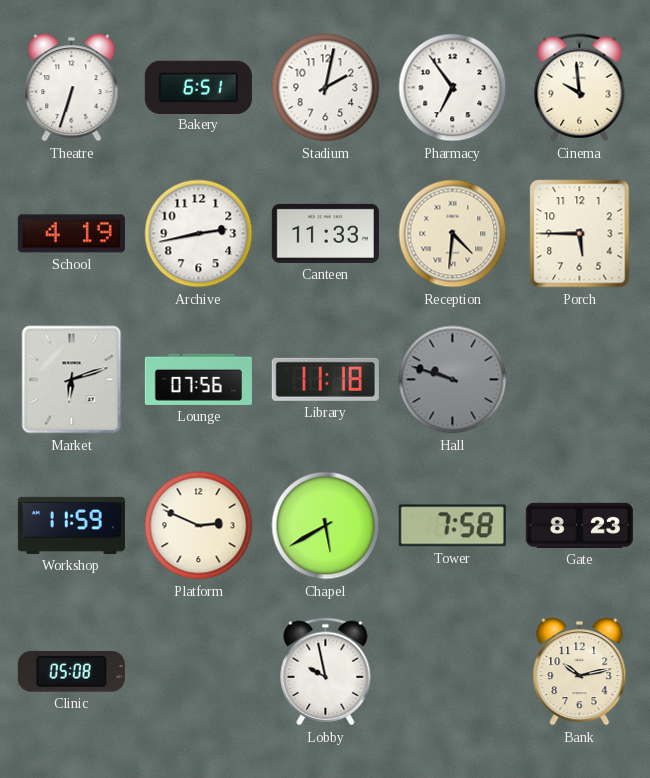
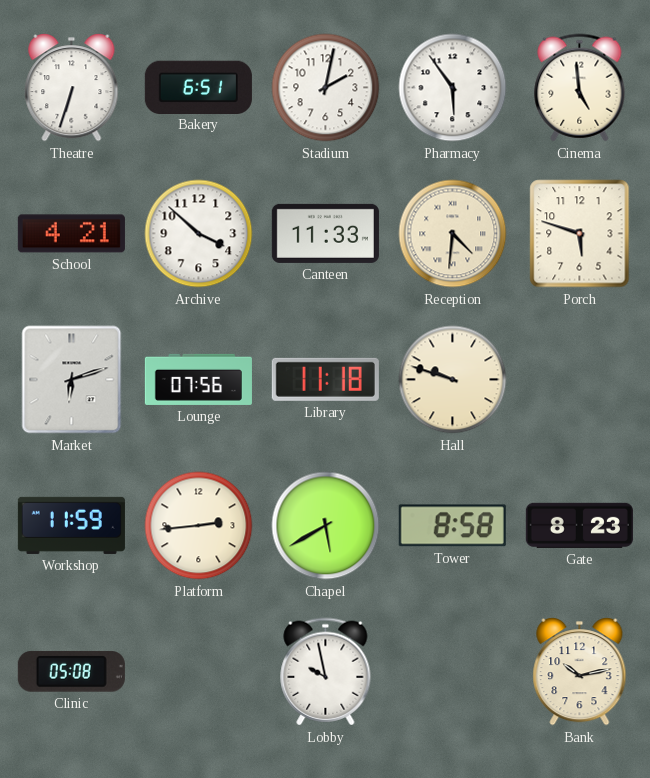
Pharmacy: 6:54 -> 5:54 (453, 88)
Cinema: 9:59 -> 4:59 (580, 88)
School: 4:19 -> 4:21 (71, 234)
Archive: 2:43 -> 3:52 (199, 234)
Porch: 5:45 -> 5:48 (580, 234)
Hall dial: grey -> cream (453, 380)
Platform: 2:49 -> 2:44 (199, 526)
Tower: 7:58 -> 8:58 (452, 526)
